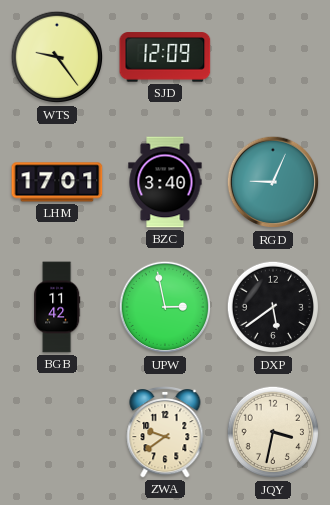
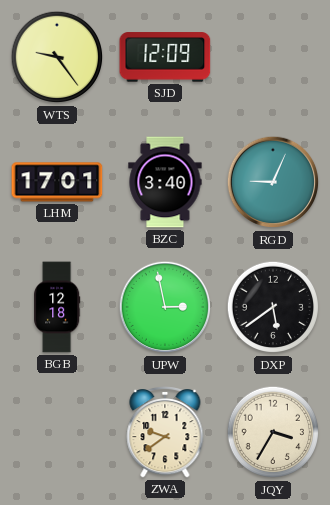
BGB: 11:42 -> 12:18 (57, 307)
JQY: 3:32 -> 3:35 (273, 432)
